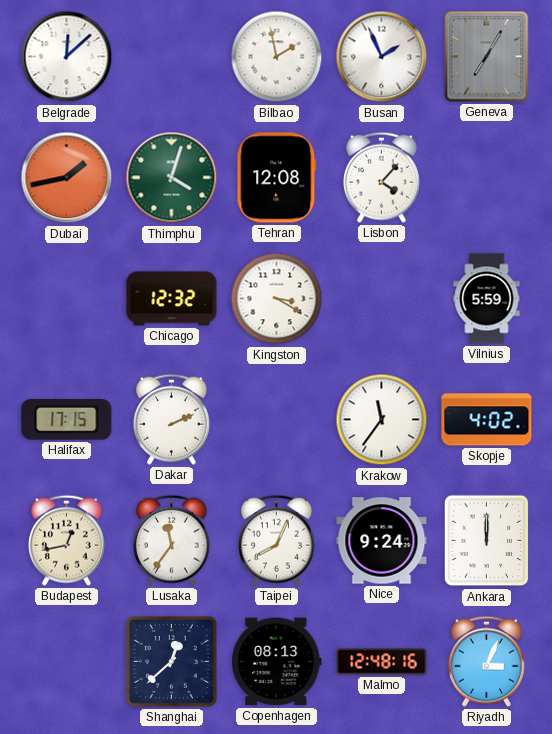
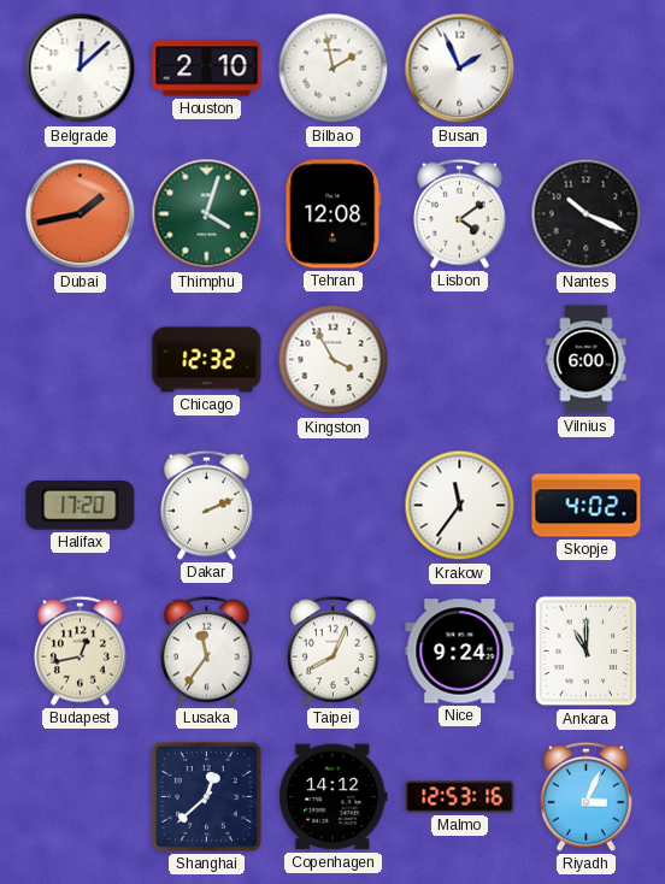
Houston: none -> 2:10 (207, 69)
Geneva: 7:05 -> none (487, 57)
Lisbon: 4:07 -> 4:09 (459, 213)
Nantes: none -> 10:19 (587, 214)
Kingston: 3:20 -> 3:55 (334, 360)
Vilnius: 5:59 -> 6:00 (587, 360)
Halifax: 17:15 -> 17:20 (81, 506)
Ankara: 12:00 -> 11:00 (587, 652)
Copenhagen: 08:13 -> 14:12 (334, 797)
Malmo: 12:48 -> 12:53 (460, 797)
